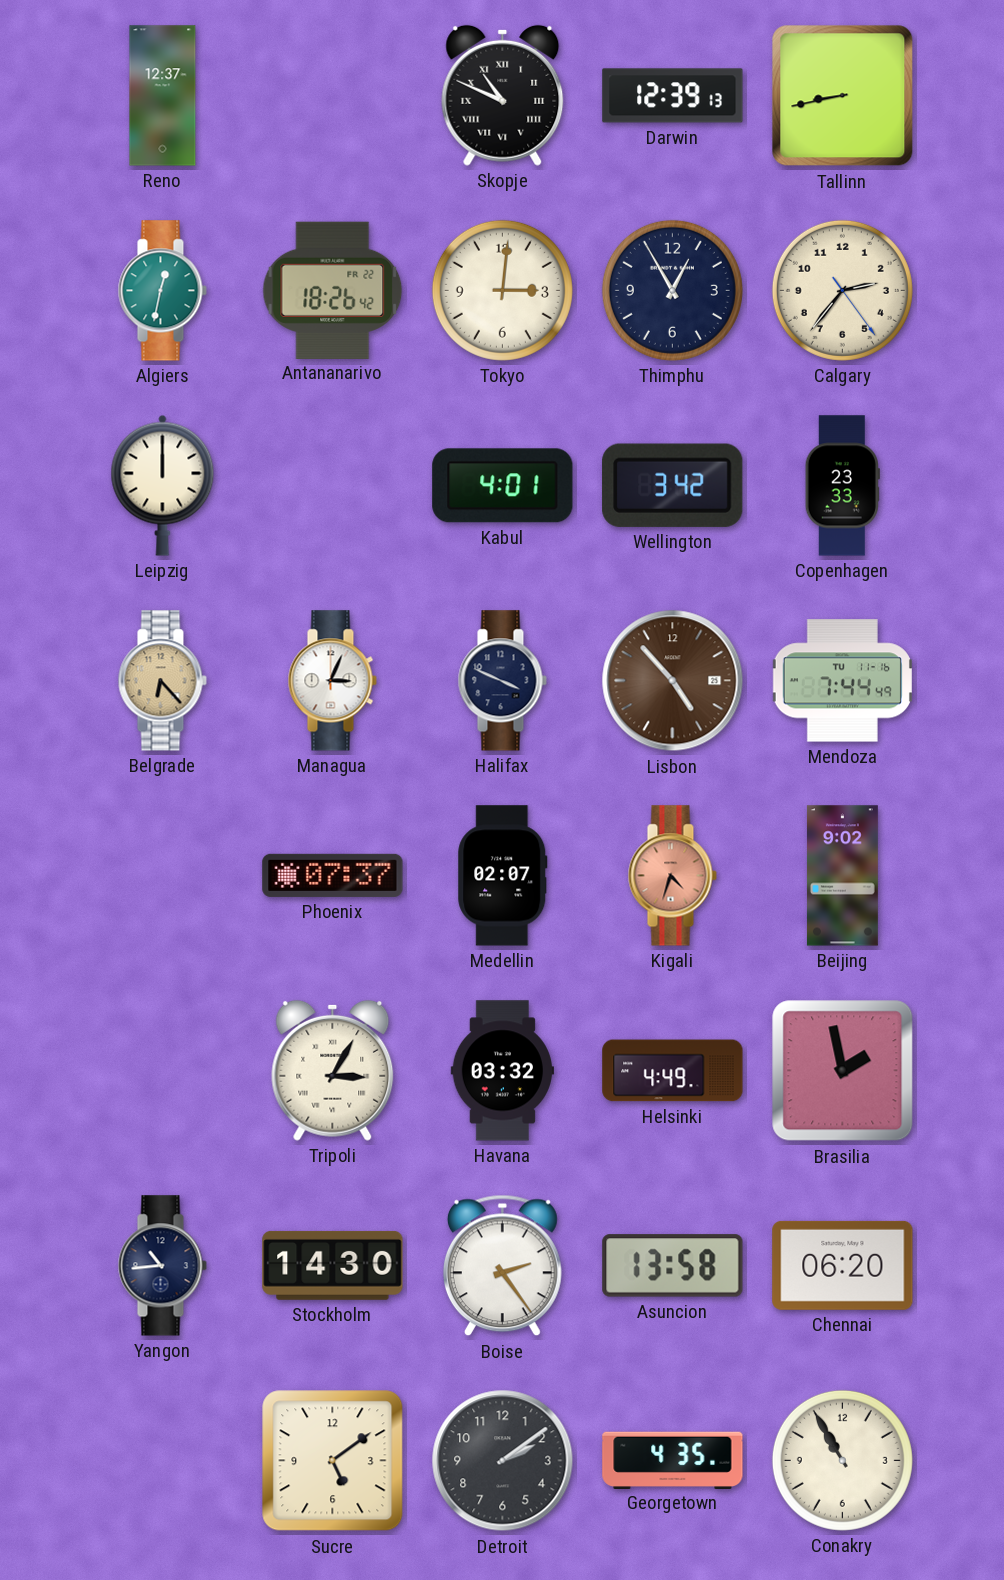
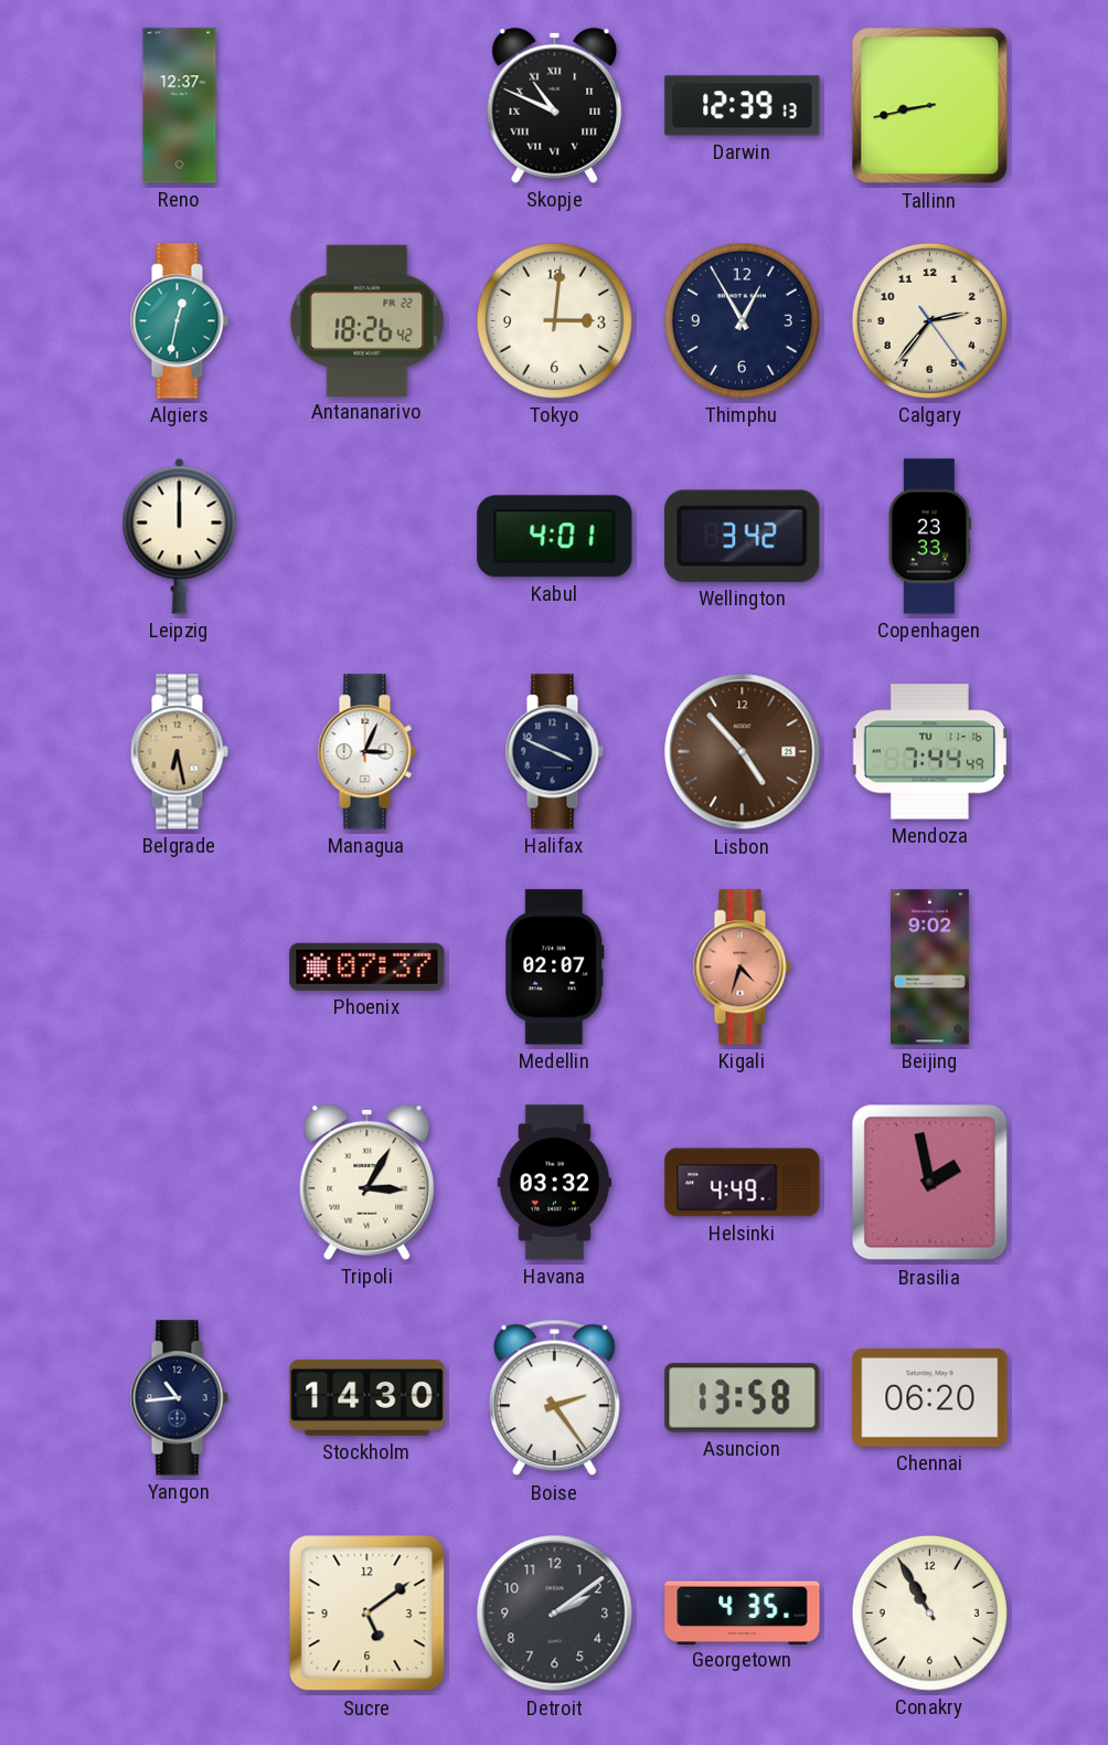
Belgrade: 6:23 -> 6:28 (179, 752)
